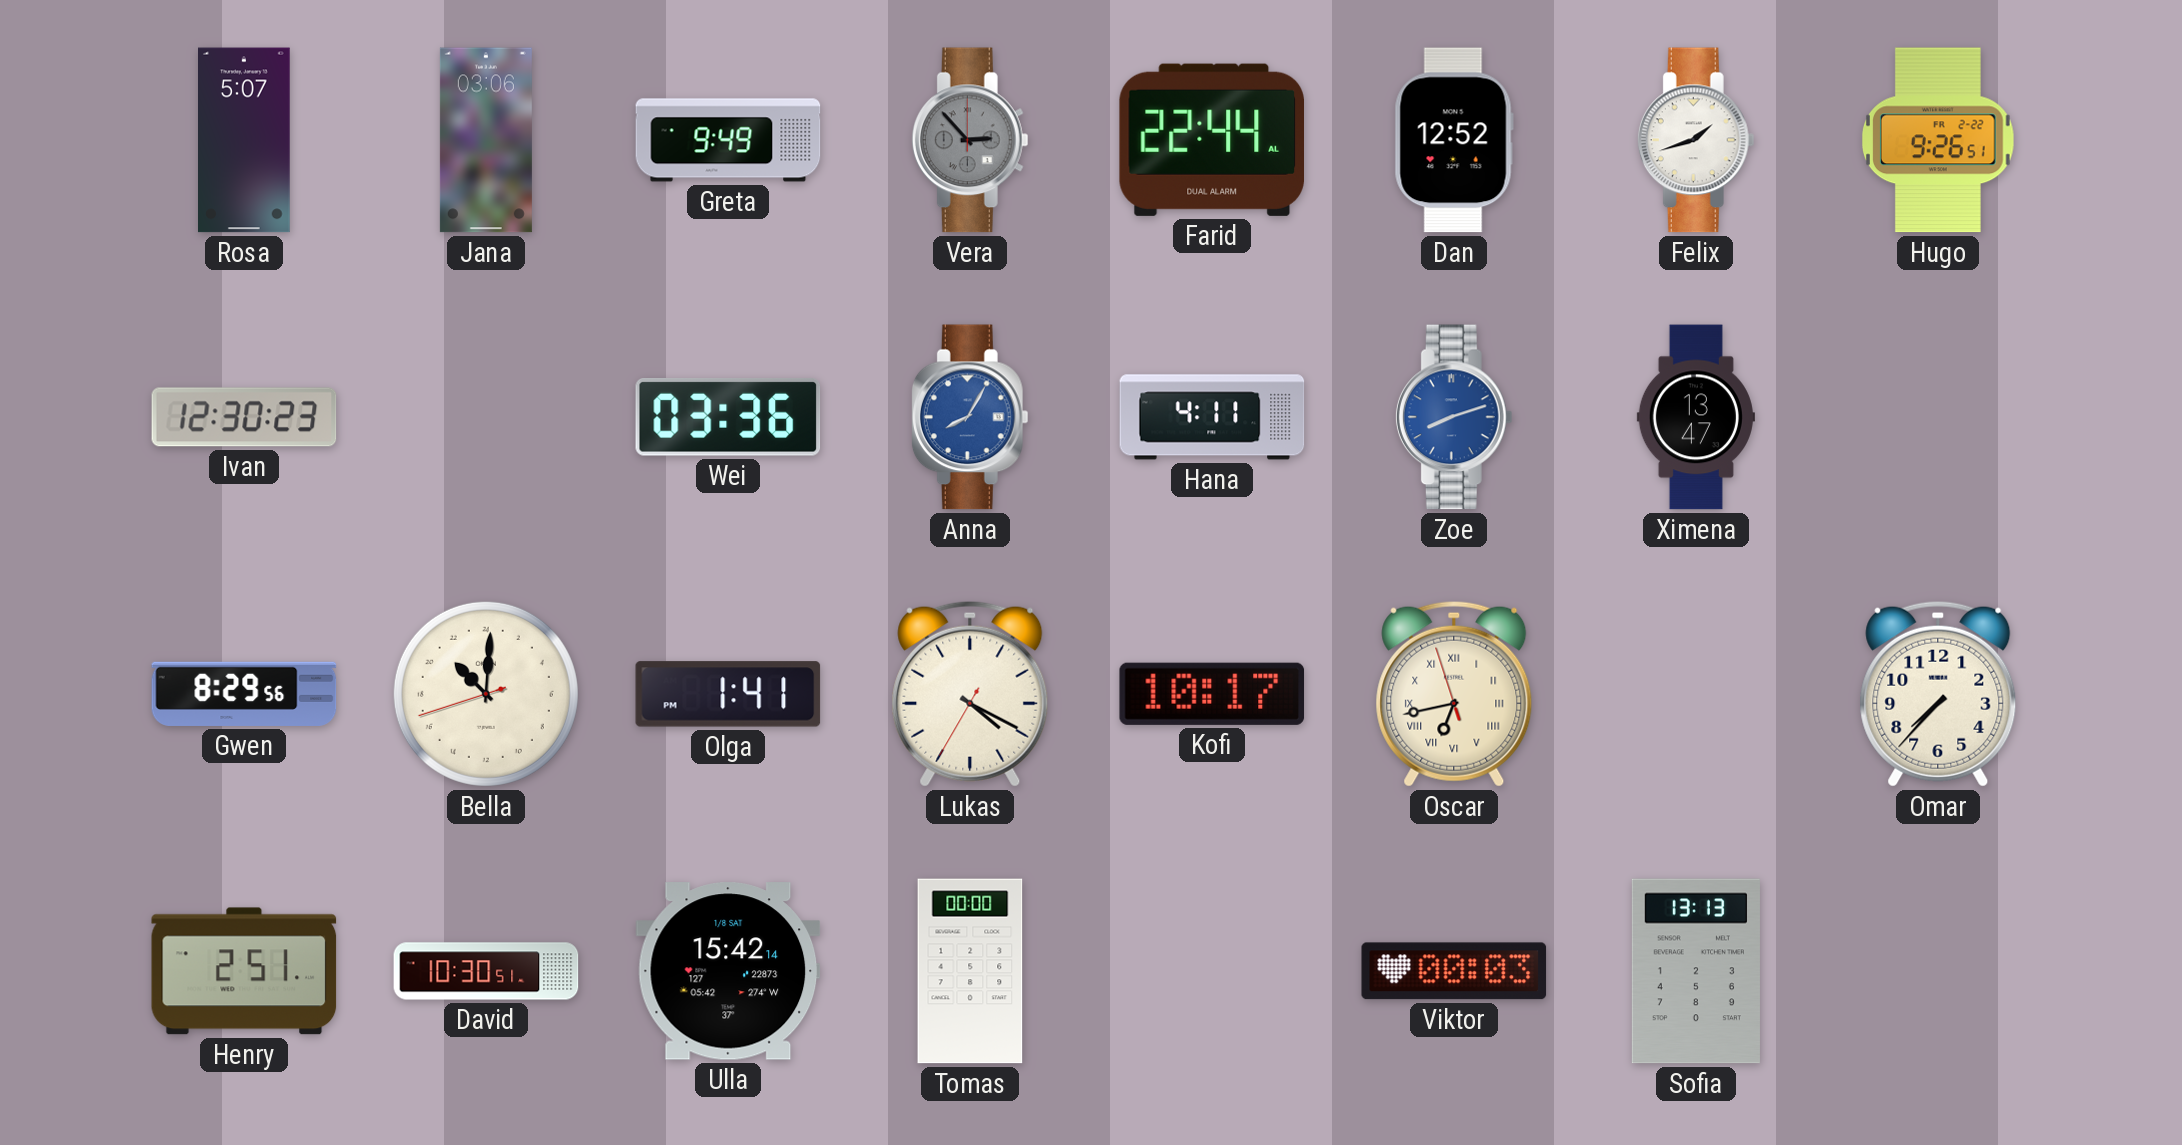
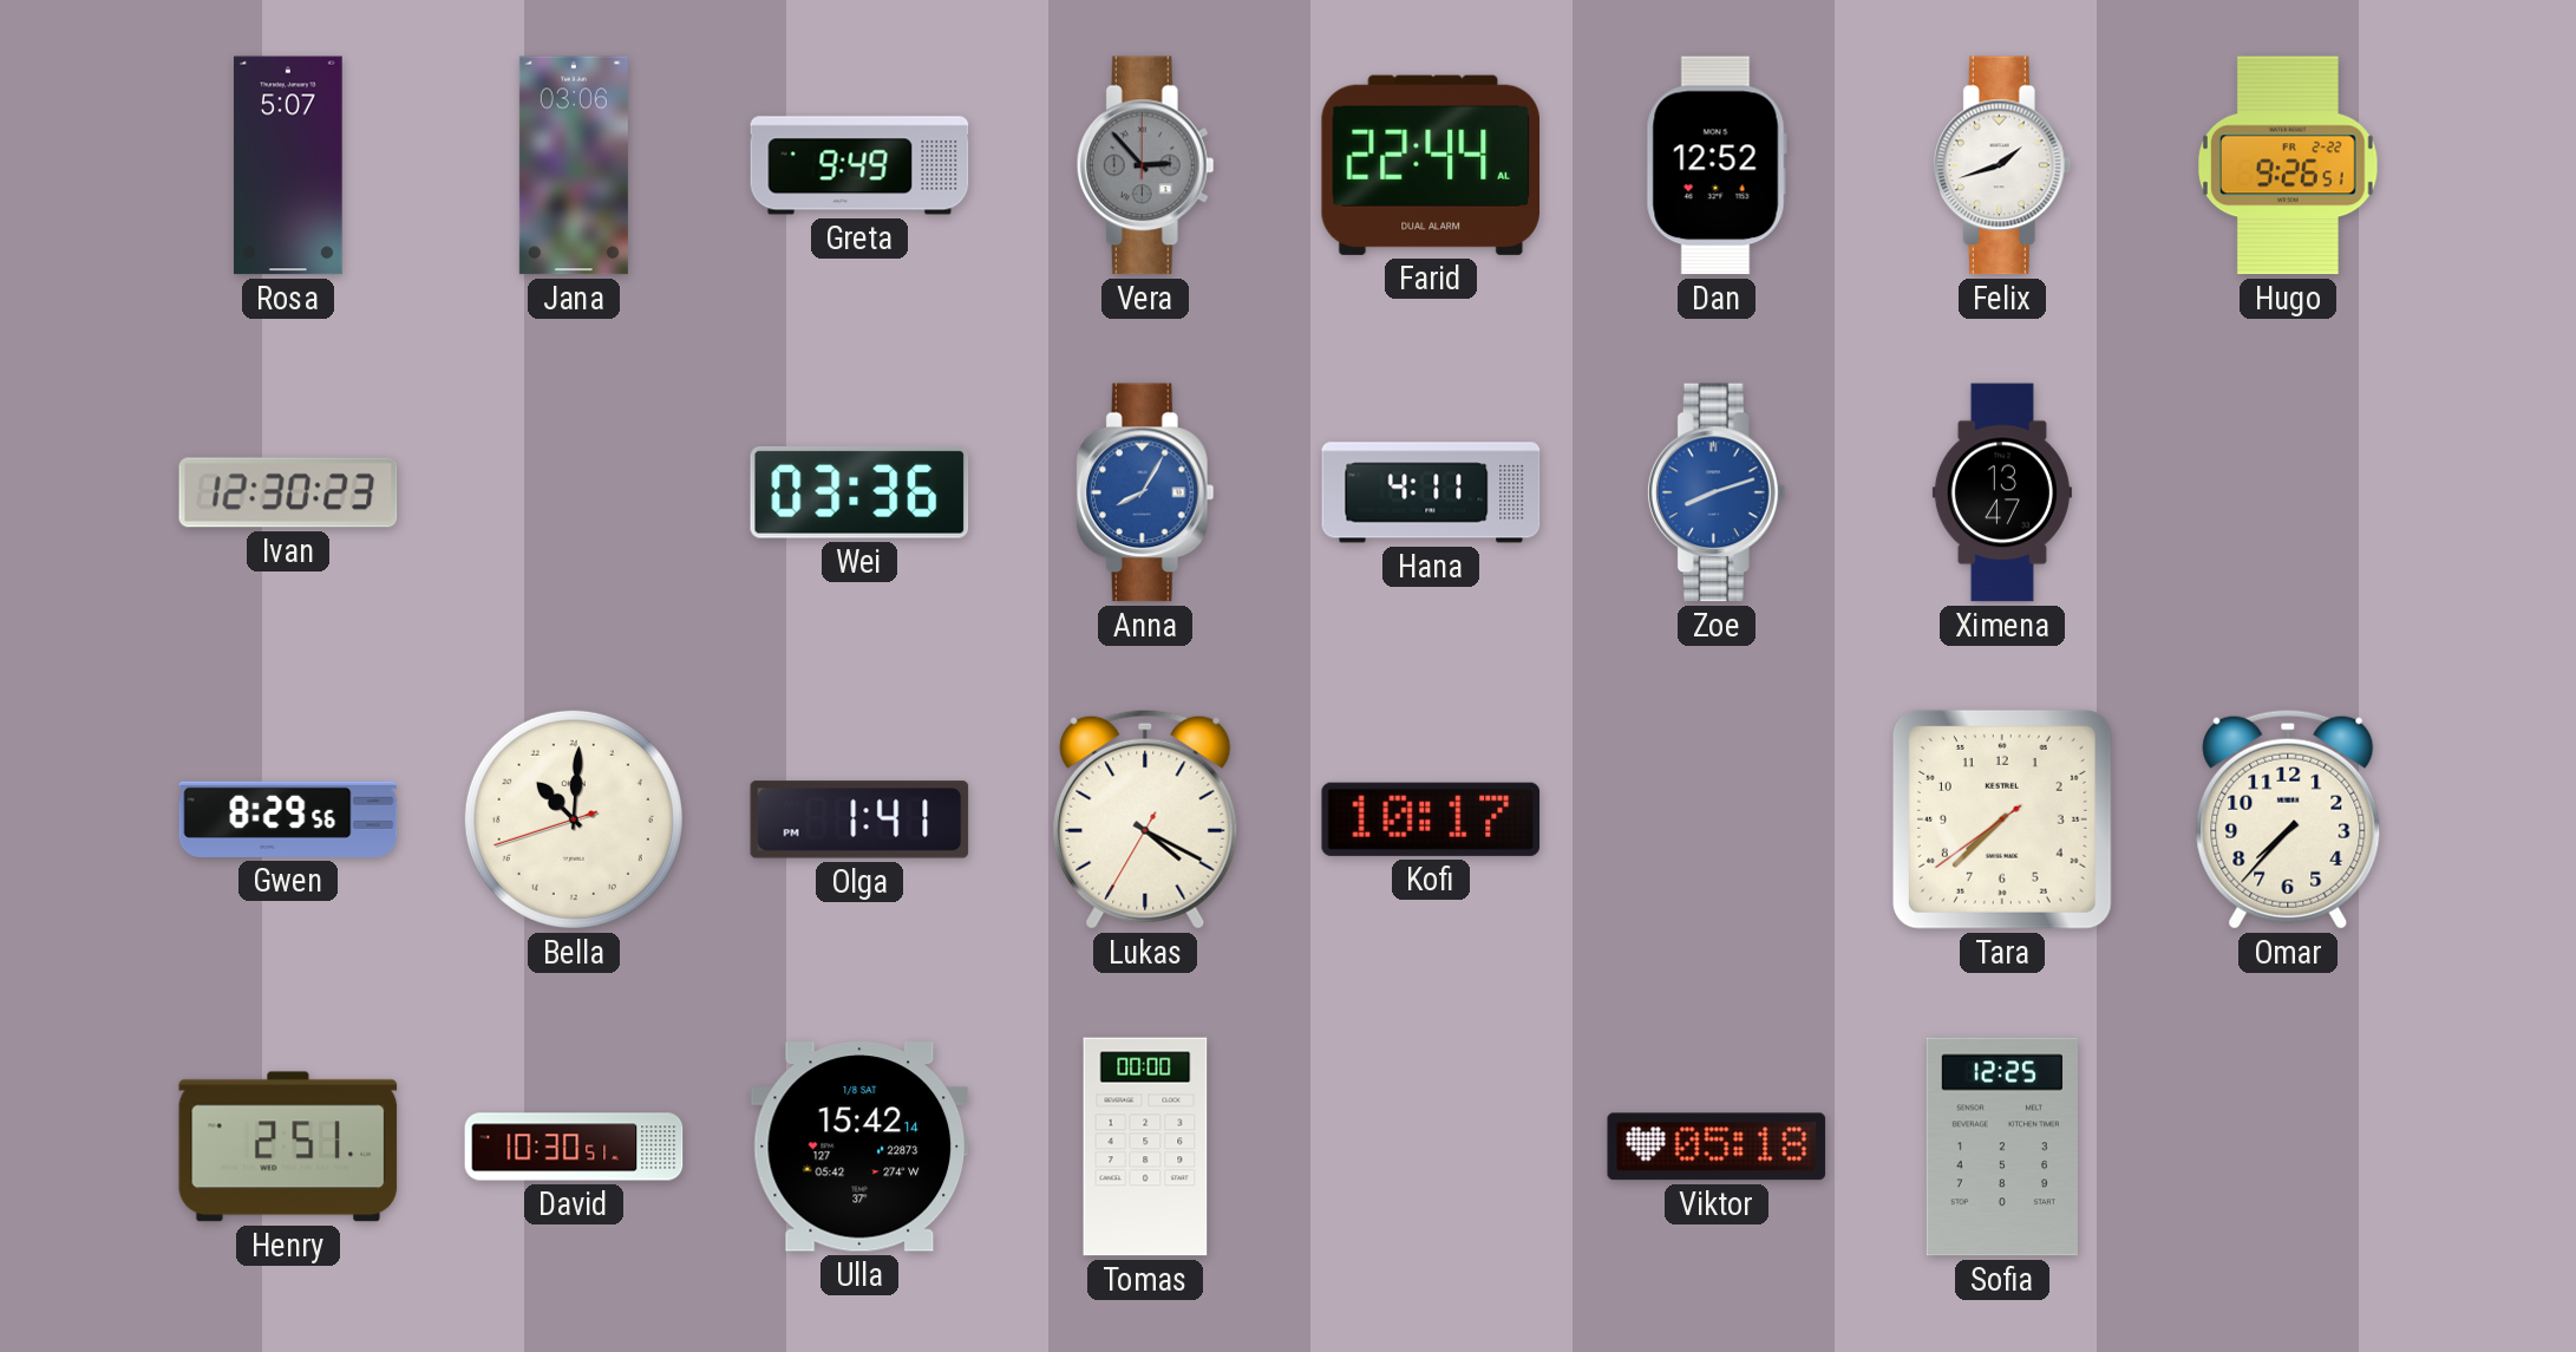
Oscar: 6:42 -> none (1454, 694)
Tara: none -> 7:37 (2002, 819)
Viktor: 00:03 -> 05:18 (1717, 1147)
Sofia: 13:13 -> 12:25 (2002, 1147)
